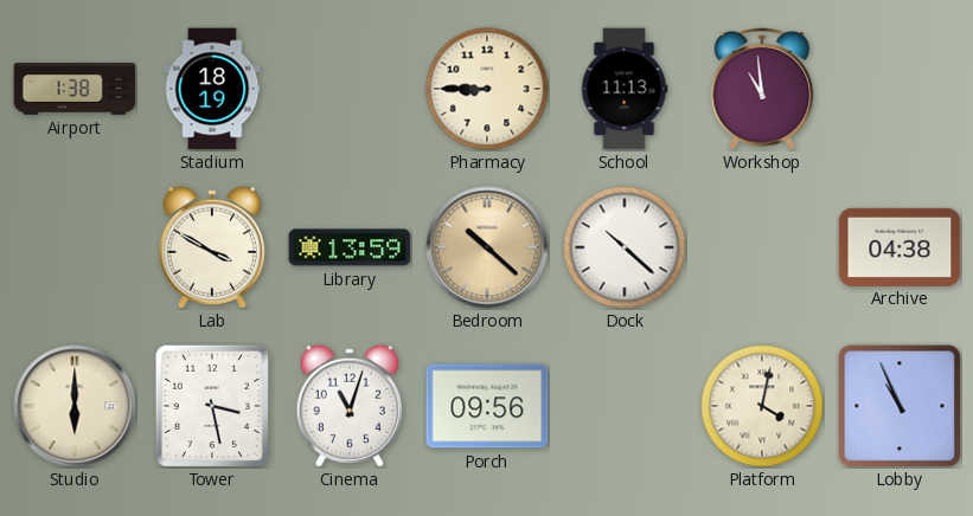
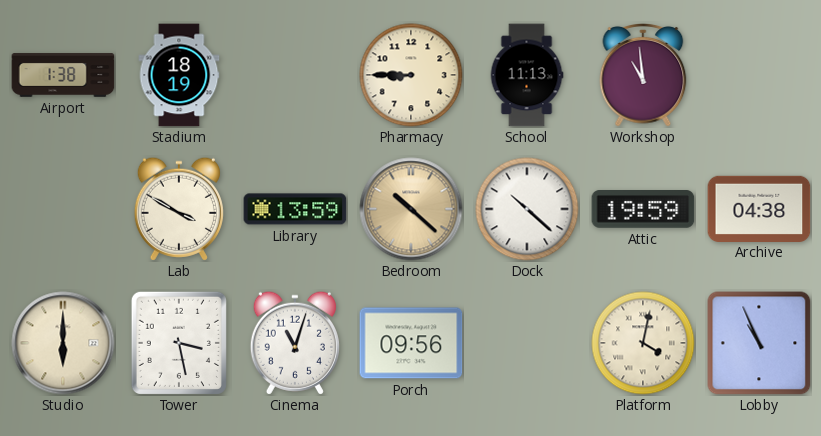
Attic: none -> 19:59 (643, 209)
